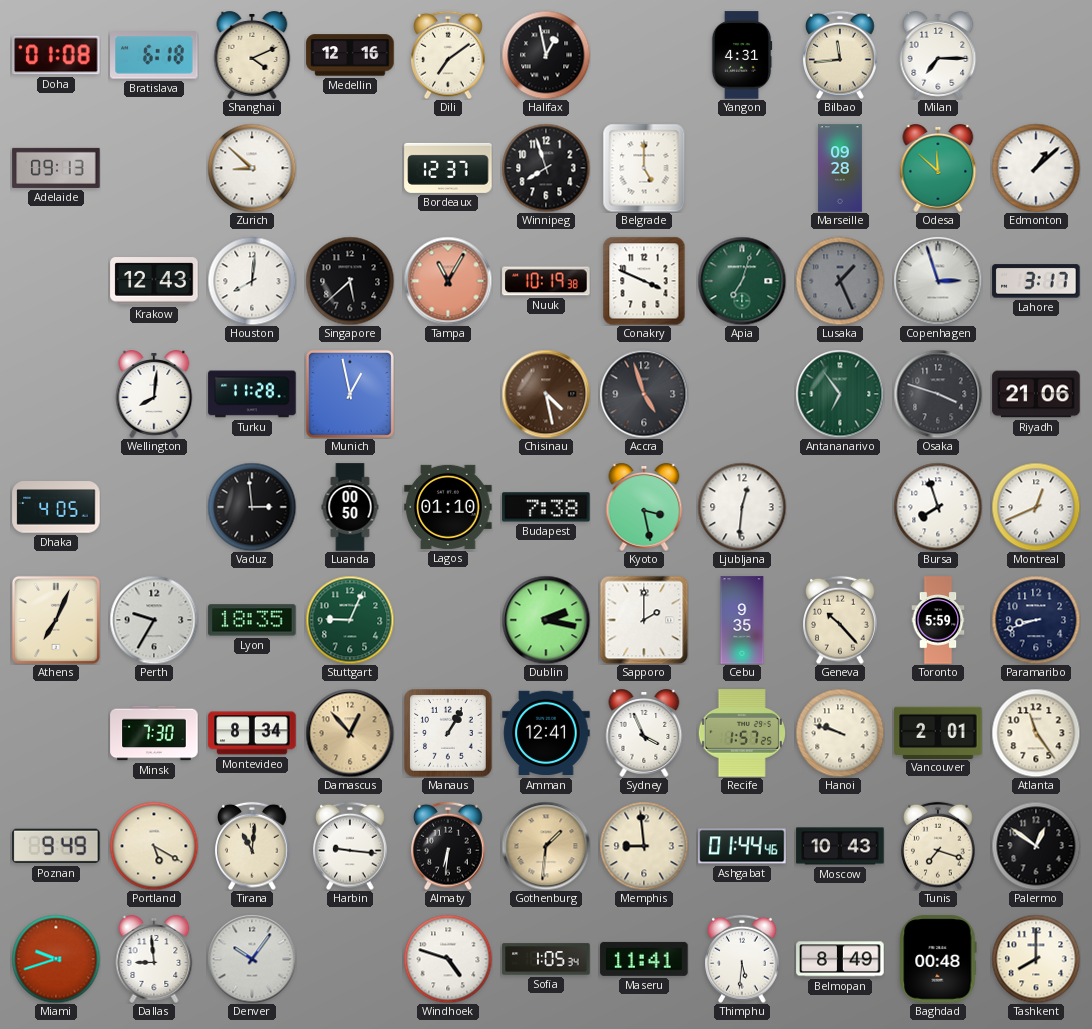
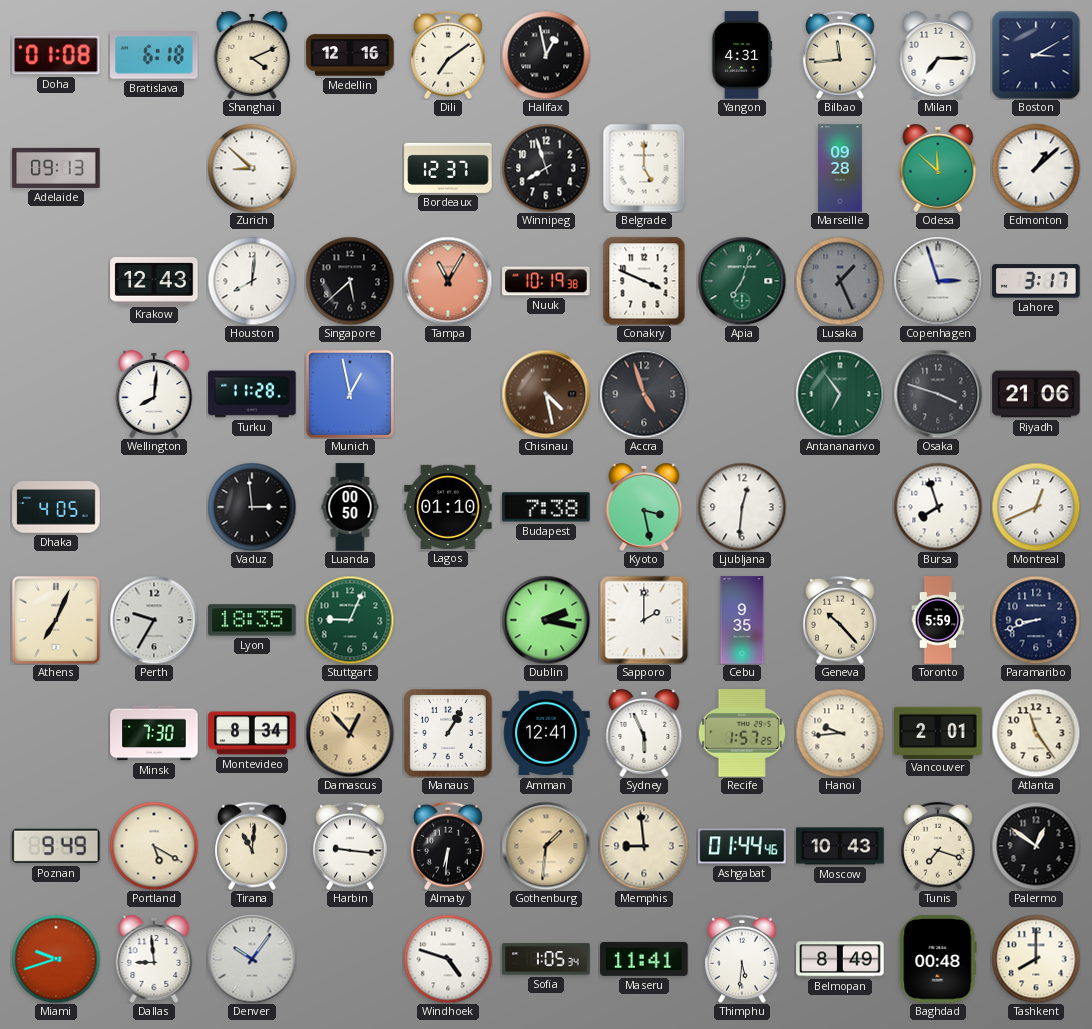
Boston: none -> 3:10 (1036, 55)
Sydney: 3:56 -> 5:56 (644, 734)
Hanoi: 9:48 -> 9:44 (840, 733)
